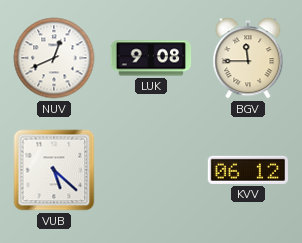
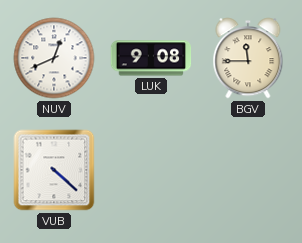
VUB: 5:22 -> 4:22 (54, 170)
KVV: 06:12 -> none (247, 170)
